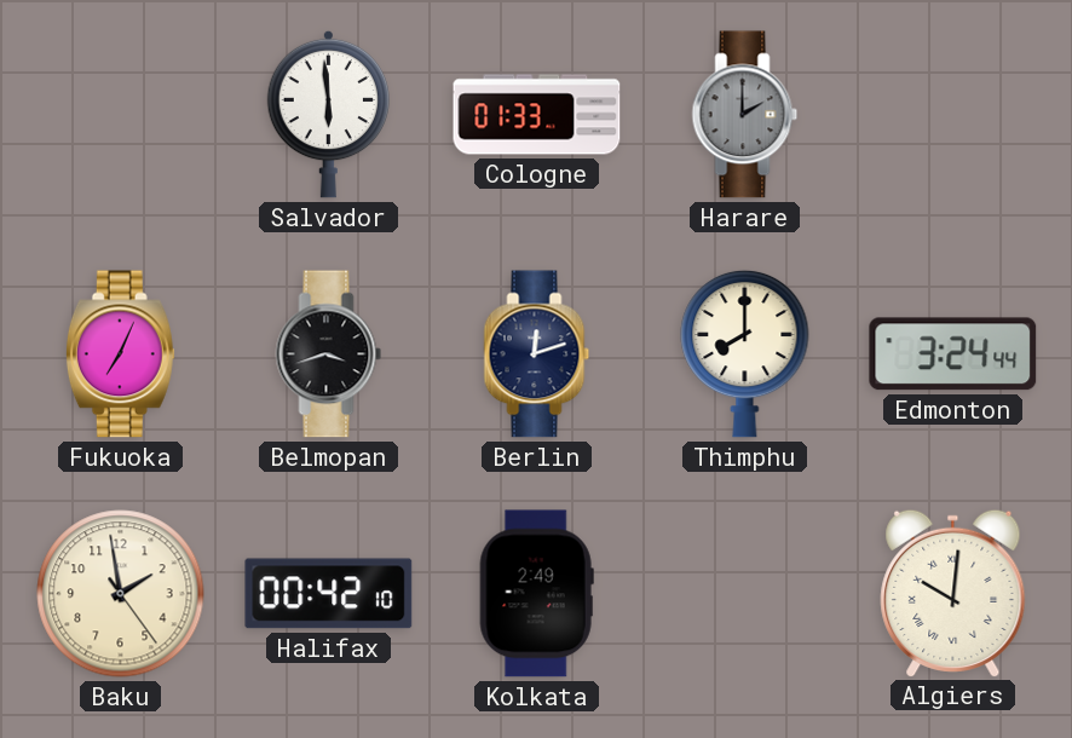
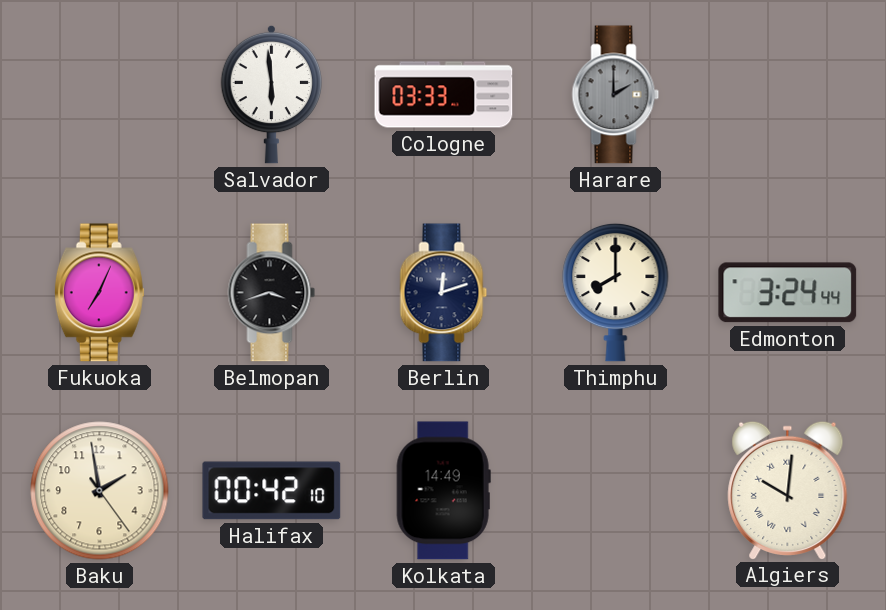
Cologne: 01:33 -> 03:33 (444, 95)
Kolkata: 2:49 -> 14:49 (443, 491)
